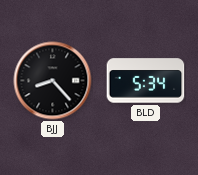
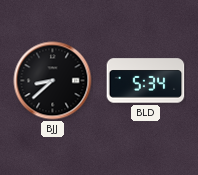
BJJ: 8:23 -> 8:38 (53, 81)
